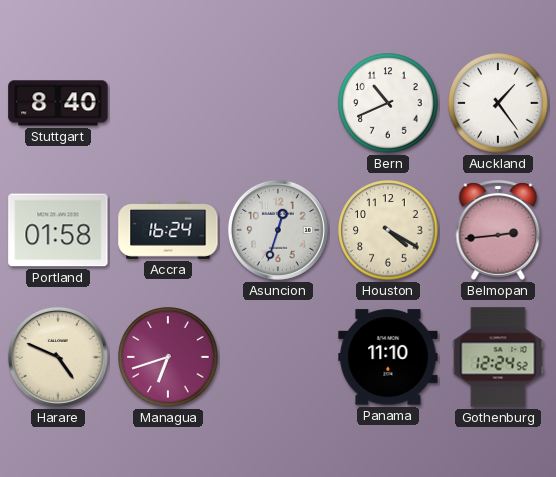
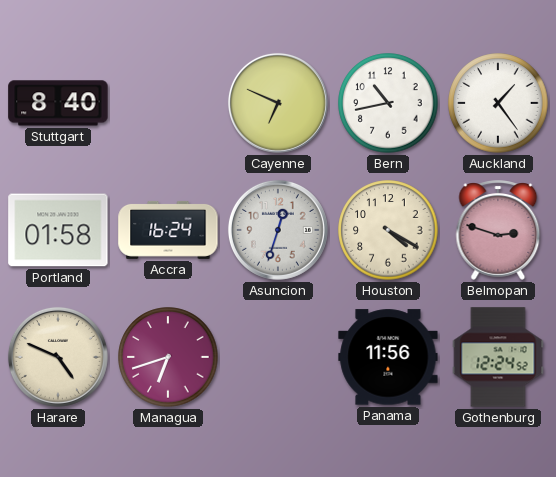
Cayenne: none -> 6:49 (278, 103)
Bern: 10:41 -> 10:43 (388, 103)
Belmopan: 2:44 -> 2:48 (498, 230)
Panama: 11:10 -> 11:56 (388, 357)
